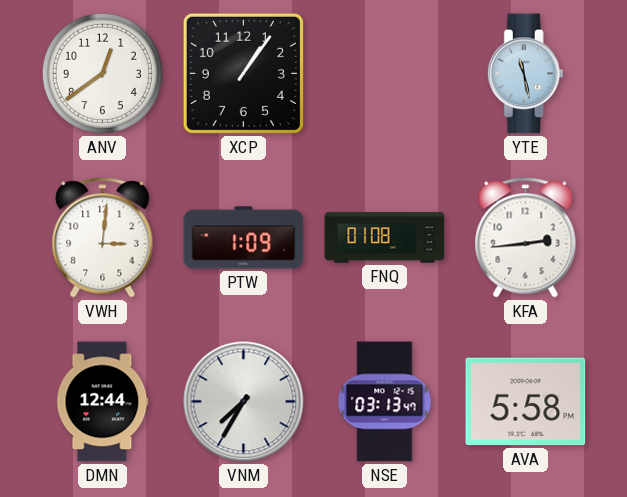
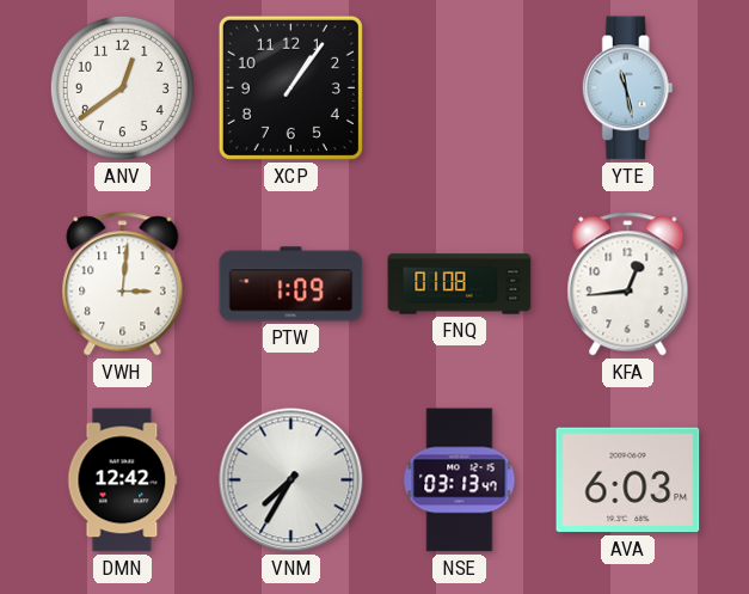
KFA: 2:44 -> 12:44 (628, 284)
DMN: 12:44 -> 12:42 (123, 480)
AVA: 5:58 -> 6:03 (628, 480)
